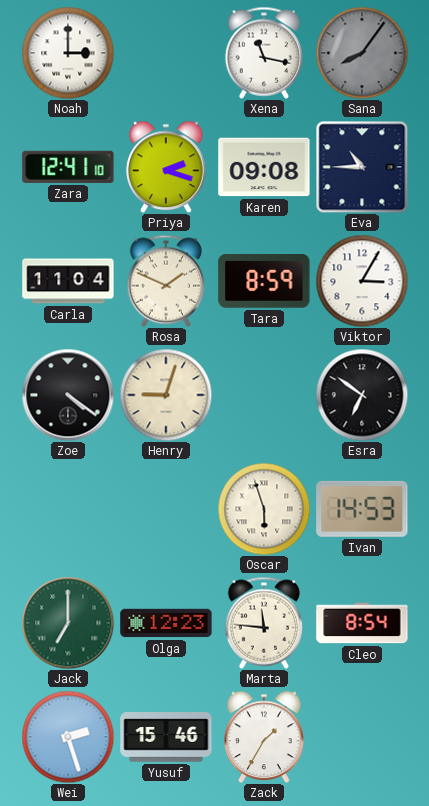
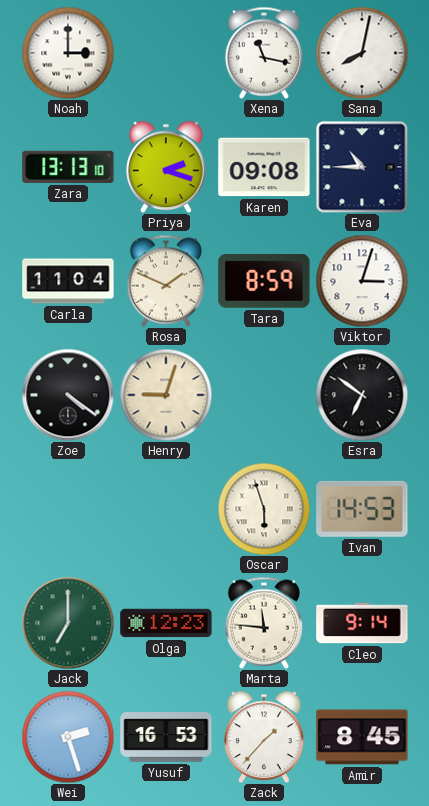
Sana: 8:06 -> 8:02 (362, 53)
Sana dial: grey -> white (362, 53)
Zara: 12:41 -> 13:13 (68, 167)
Viktor: 3:05 -> 3:03 (362, 281)
Cleo: 8:54 -> 9:14 (362, 623)
Yusuf: 15:46 -> 16:53 (166, 737)
Zack: 1:35 -> 1:37 (265, 737)
Amir: none -> 8:45 (362, 737)
